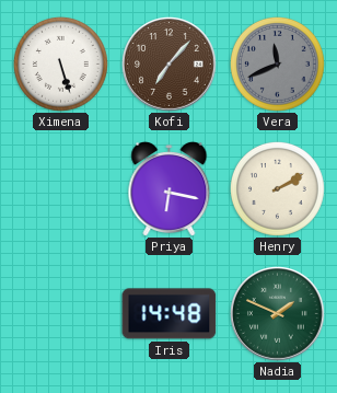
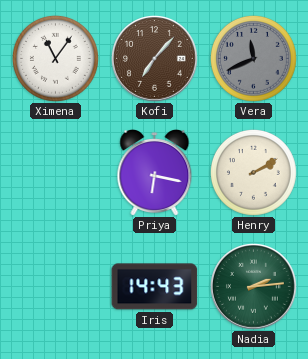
Ximena: 5:27 -> 11:06 (55, 58)
Iris: 14:48 -> 14:43 (155, 287)
Nadia: 1:49 -> 2:14 (254, 287)
